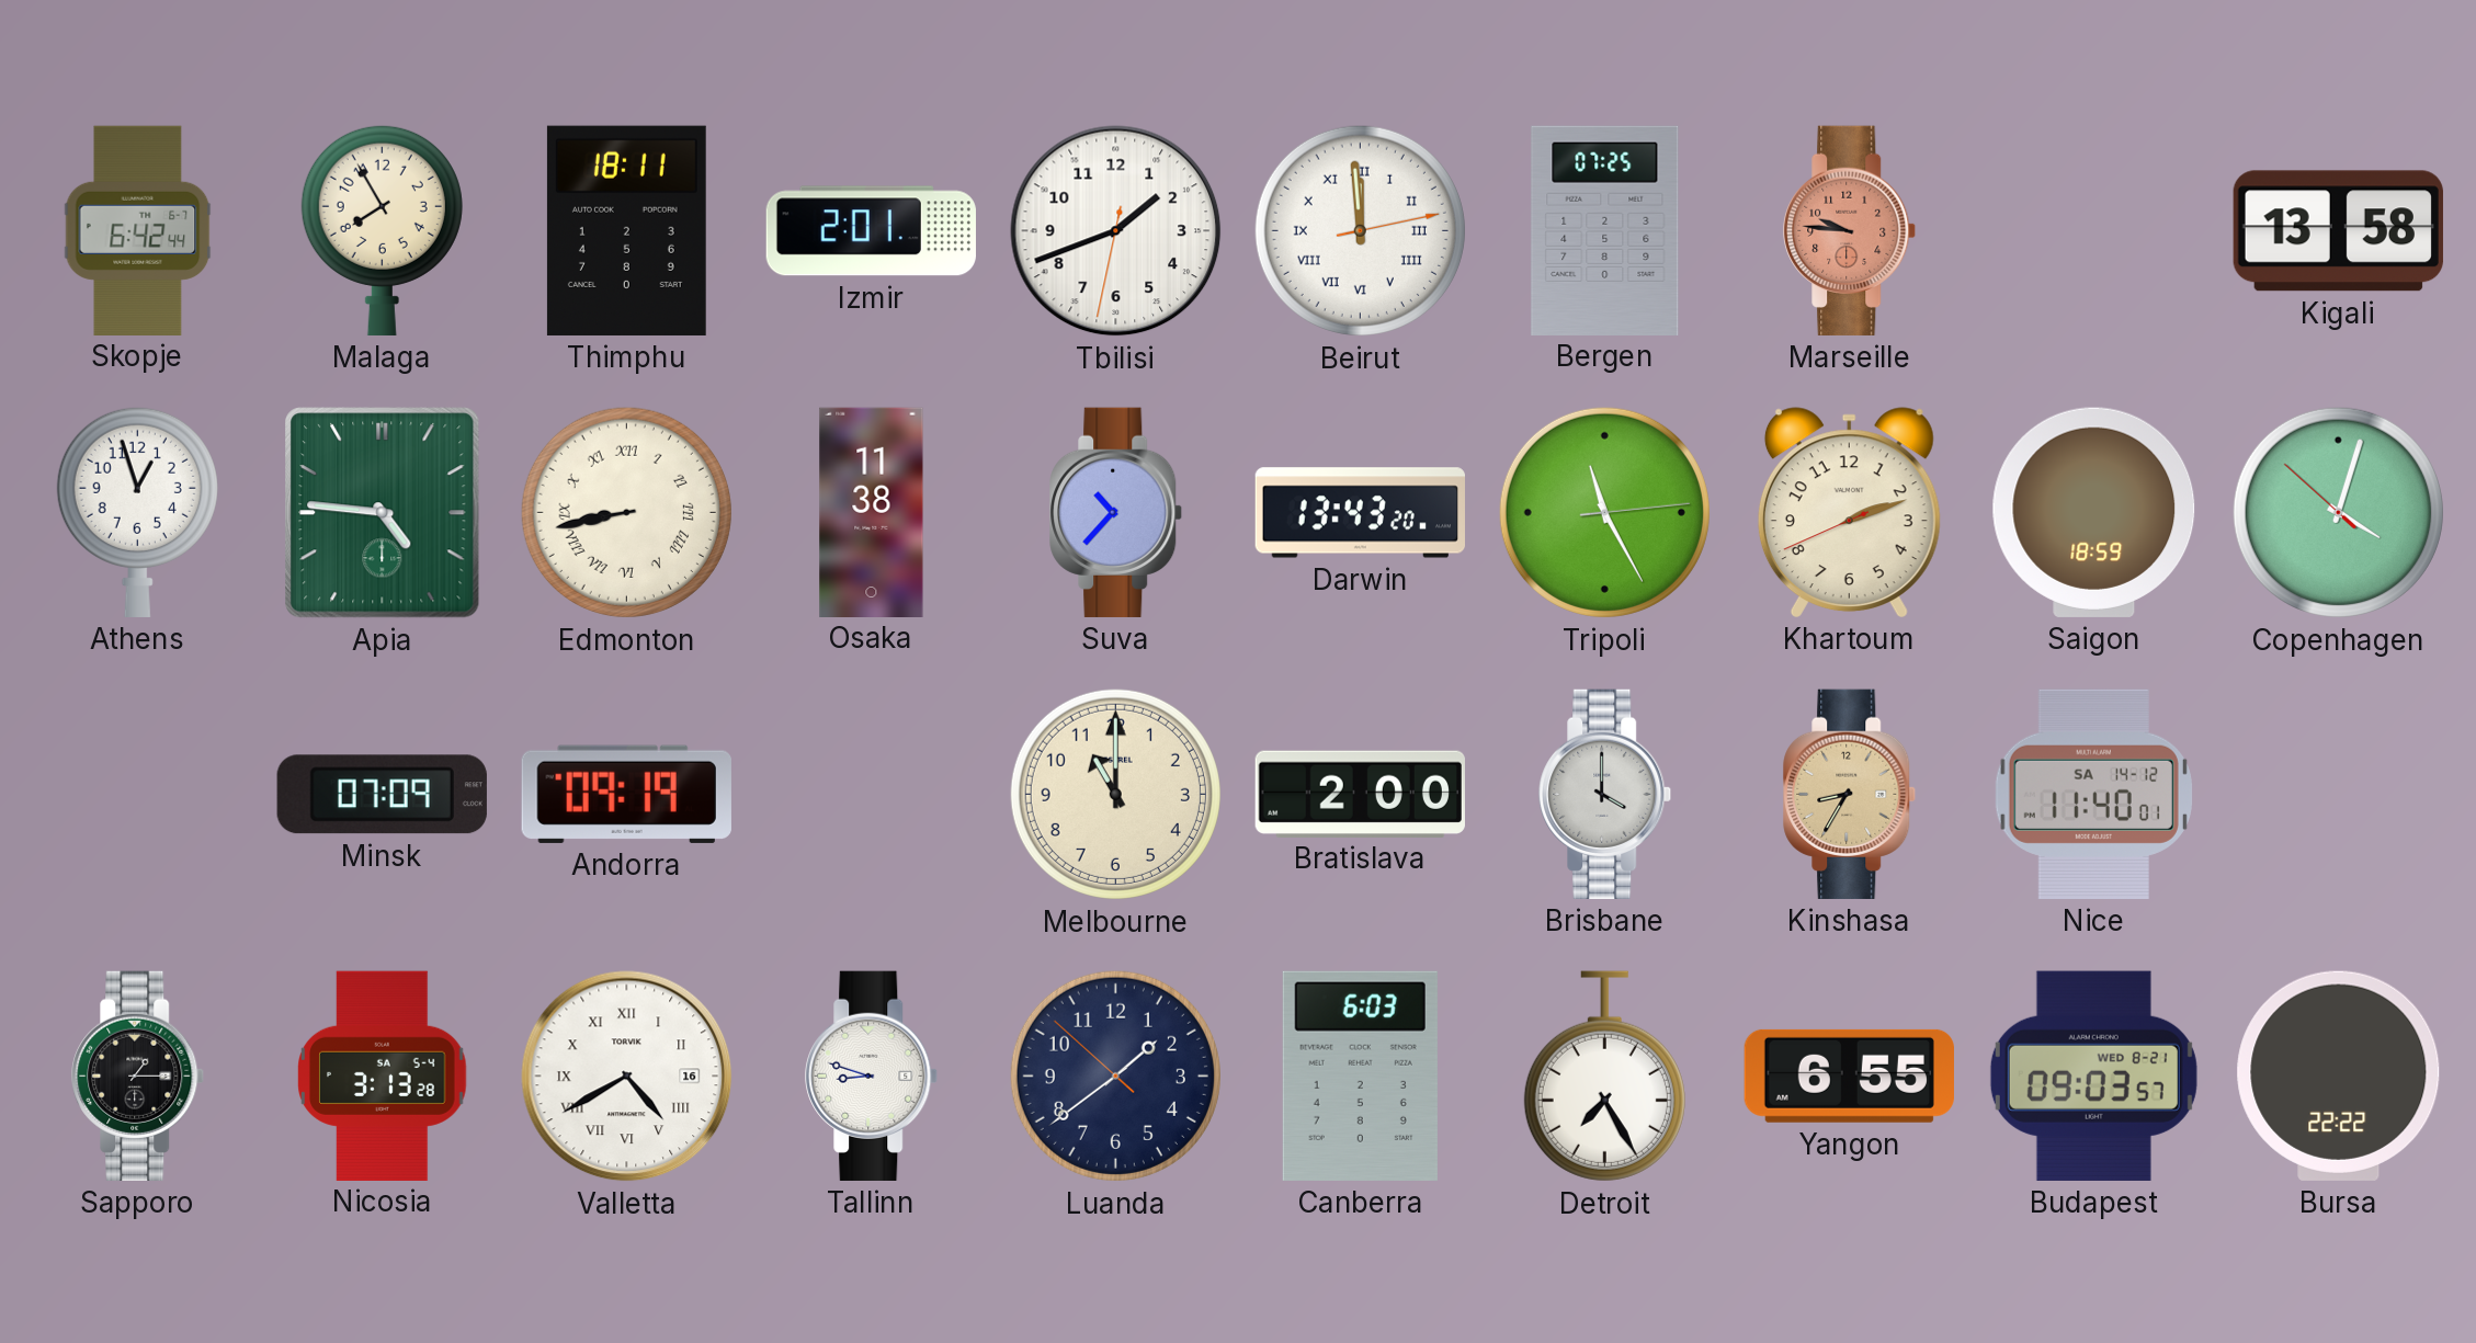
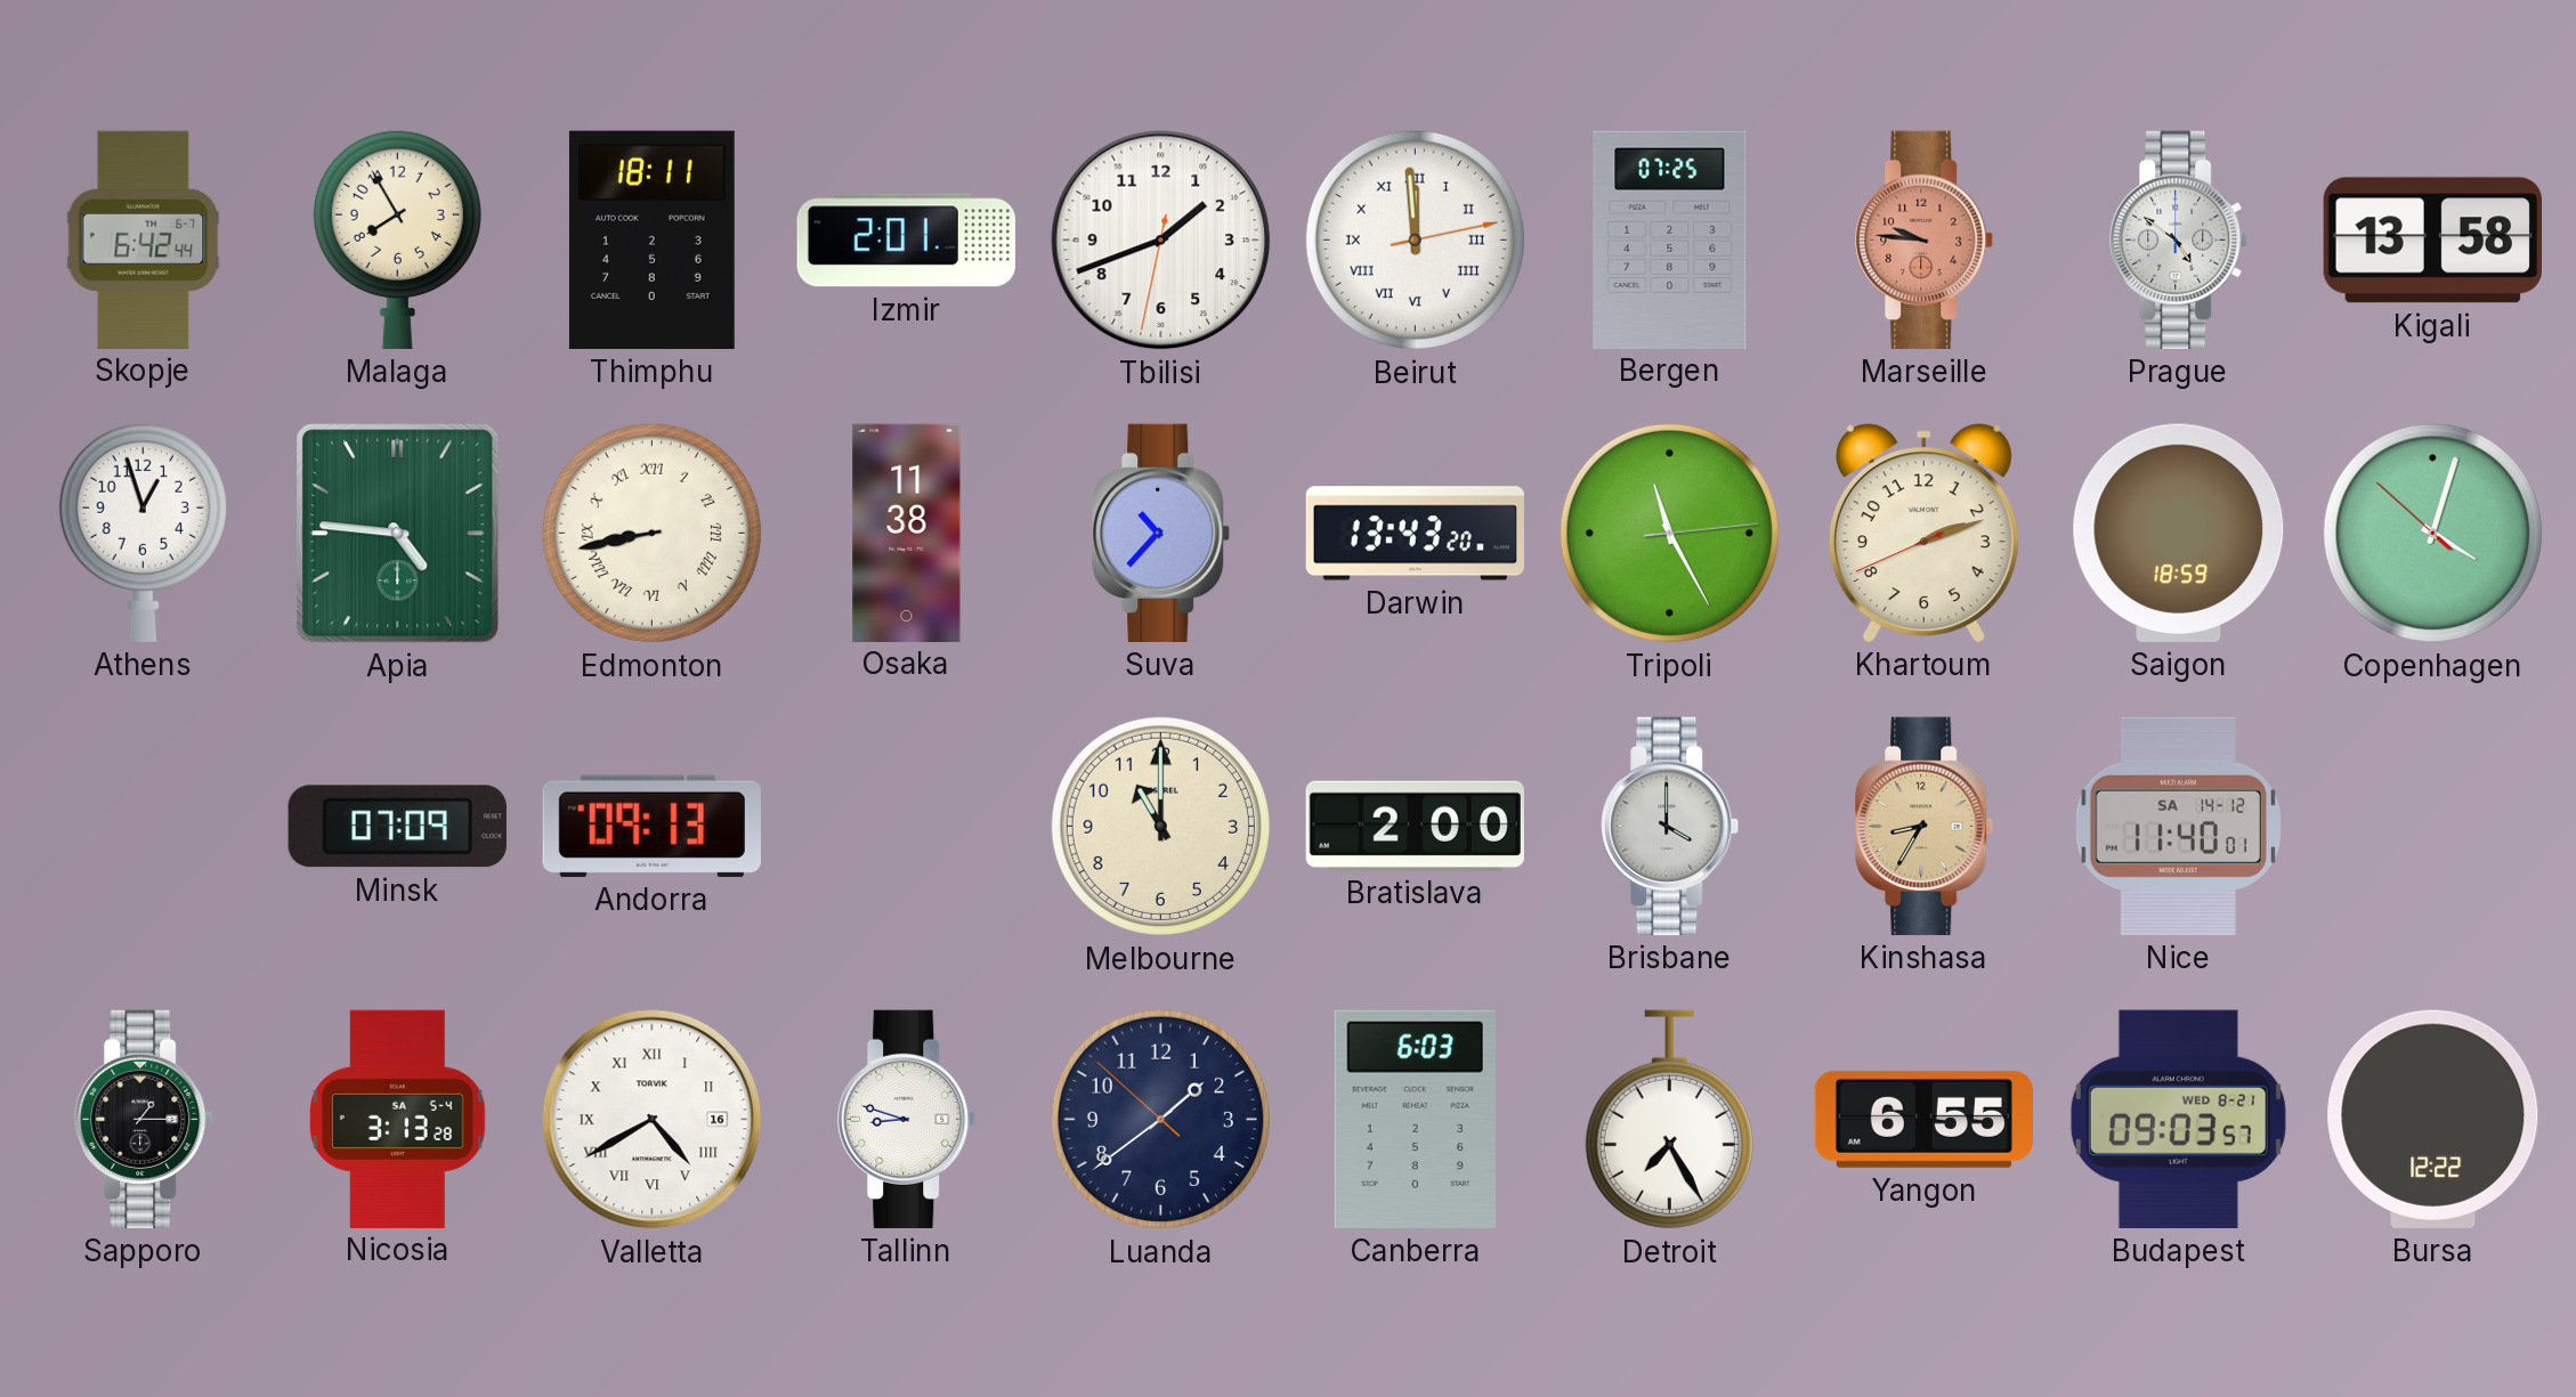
Prague: none -> 4:51 (2179, 239)
Andorra: 09:19 -> 09:13 (651, 826)
Bursa: 22:22 -> 12:22 (2433, 1119)
